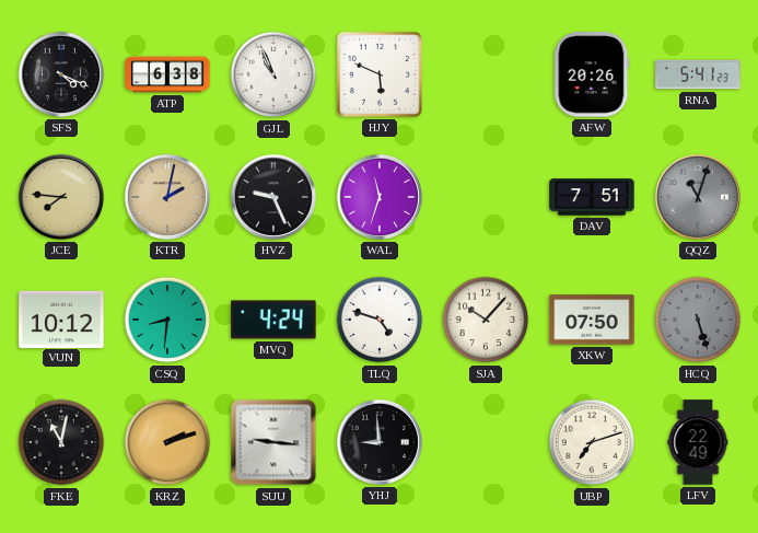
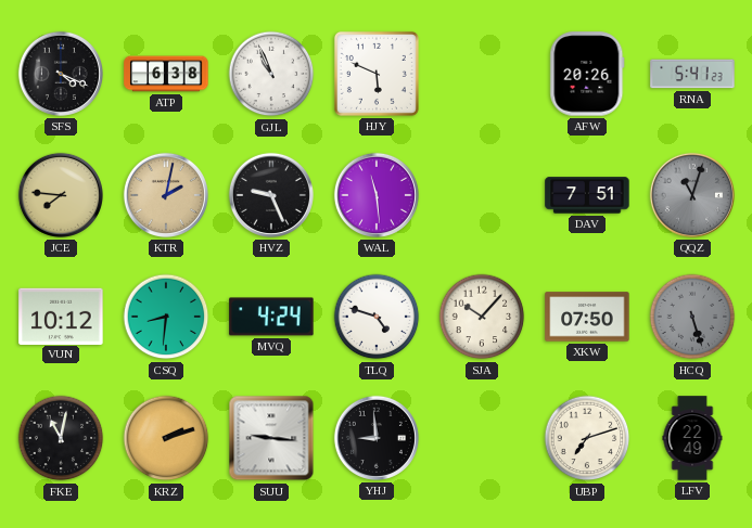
WAL: 11:33 -> 11:29 (377, 195)
